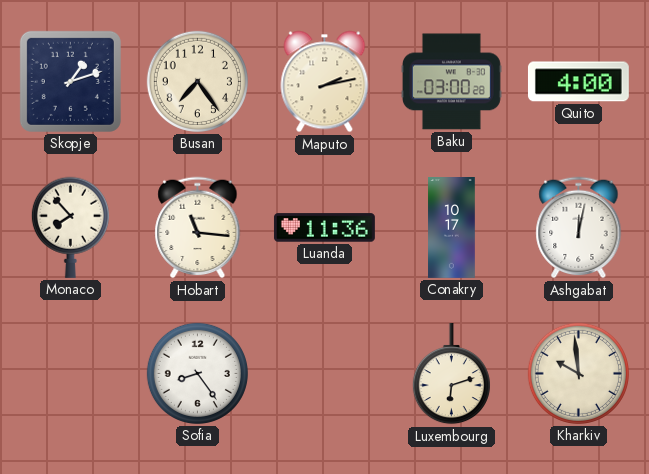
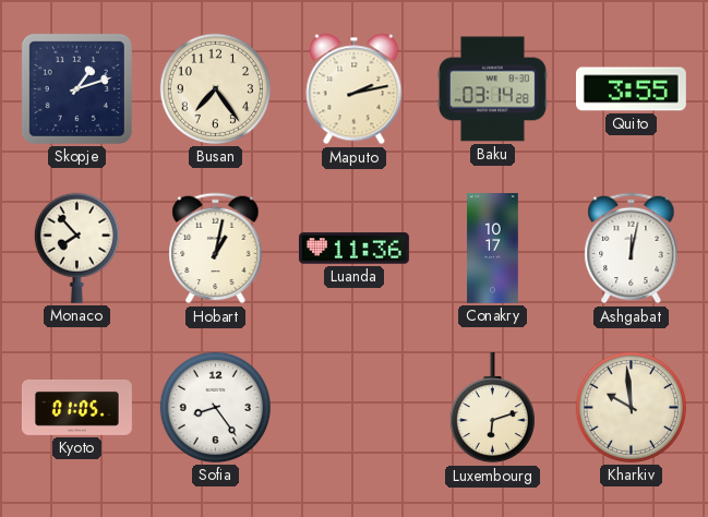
Baku: 03:00 -> 03:14 (492, 89)
Quito: 4:00 -> 3:55 (631, 89)
Hobart: 11:16 -> 1:02 (216, 249)
Kyoto: none -> 01:05 (76, 408)
